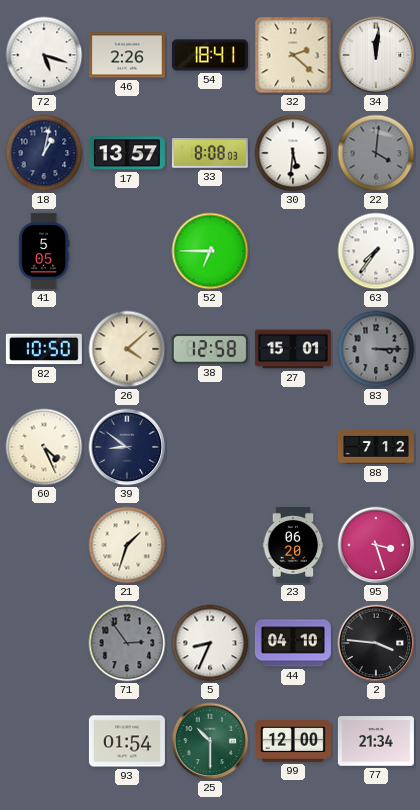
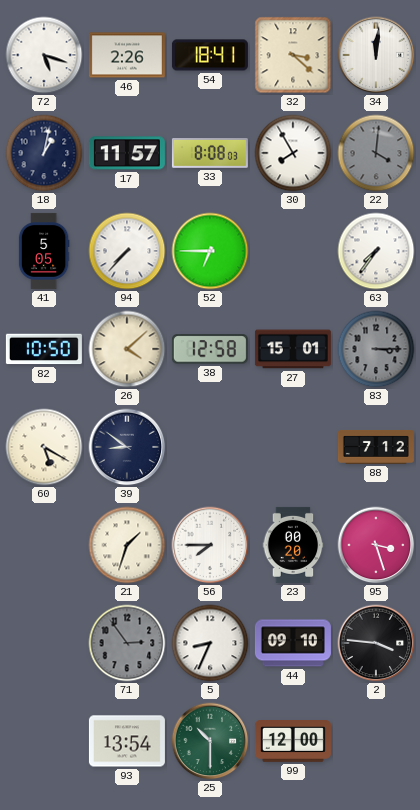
32: 2:22 -> 3:22 (293, 55)
17: 13:57 -> 11:57 (127, 153)
30: 5:31 -> 7:55 (293, 153)
94: none -> 7:37 (127, 251)
60: 4:26 -> 5:20 (44, 447)
56: none -> 7:45 (210, 545)
23: 06:20 -> 00:20 (293, 545)
44: 04:10 -> 09:10 (293, 643)
93: 01:54 -> 13:54 (127, 741)
77: 21:34 -> none (376, 741)
